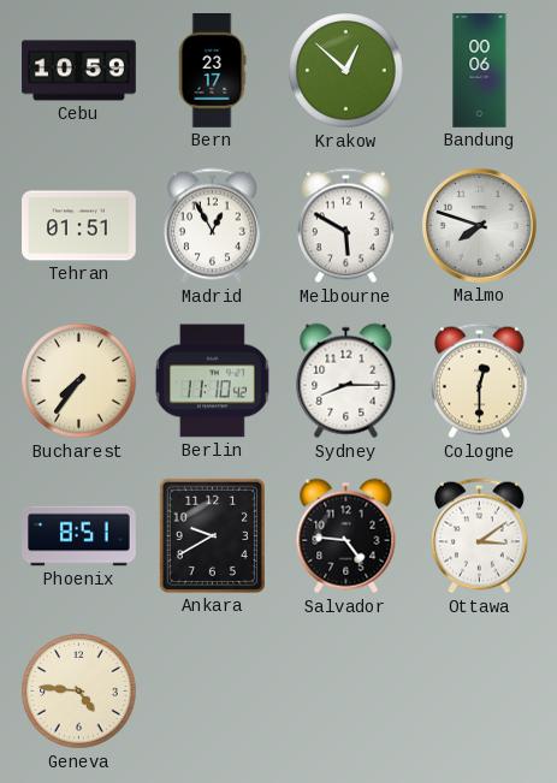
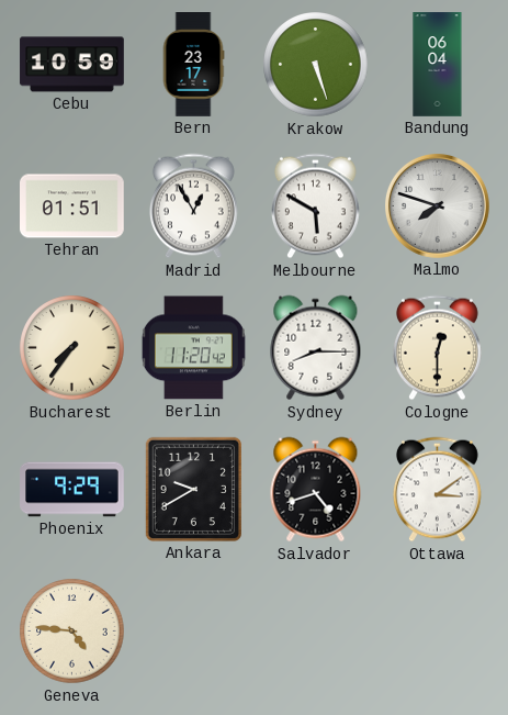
Krakow: 12:52 -> 5:27 (316, 65)
Bandung: 00:06 -> 06:04 (438, 65)
Berlin: 11:10 -> 11:20 (193, 348)
Phoenix: 8:51 -> 9:29 (72, 490)
Salvador: 4:46 -> 4:42 (316, 490)
